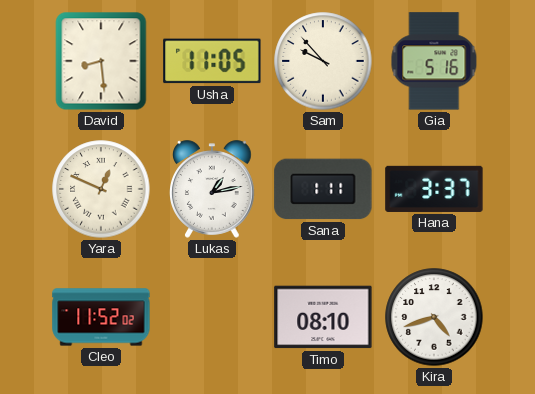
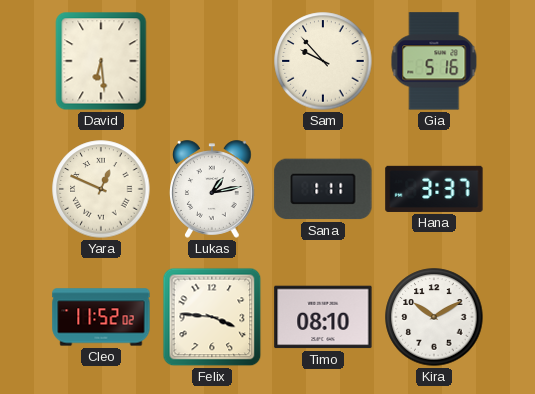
David: 8:29 -> 6:29 (101, 61)
Usha: 11:05 -> none (212, 61)
Felix: none -> 3:46 (212, 317)
Kira: 4:42 -> 10:10 (434, 317)
